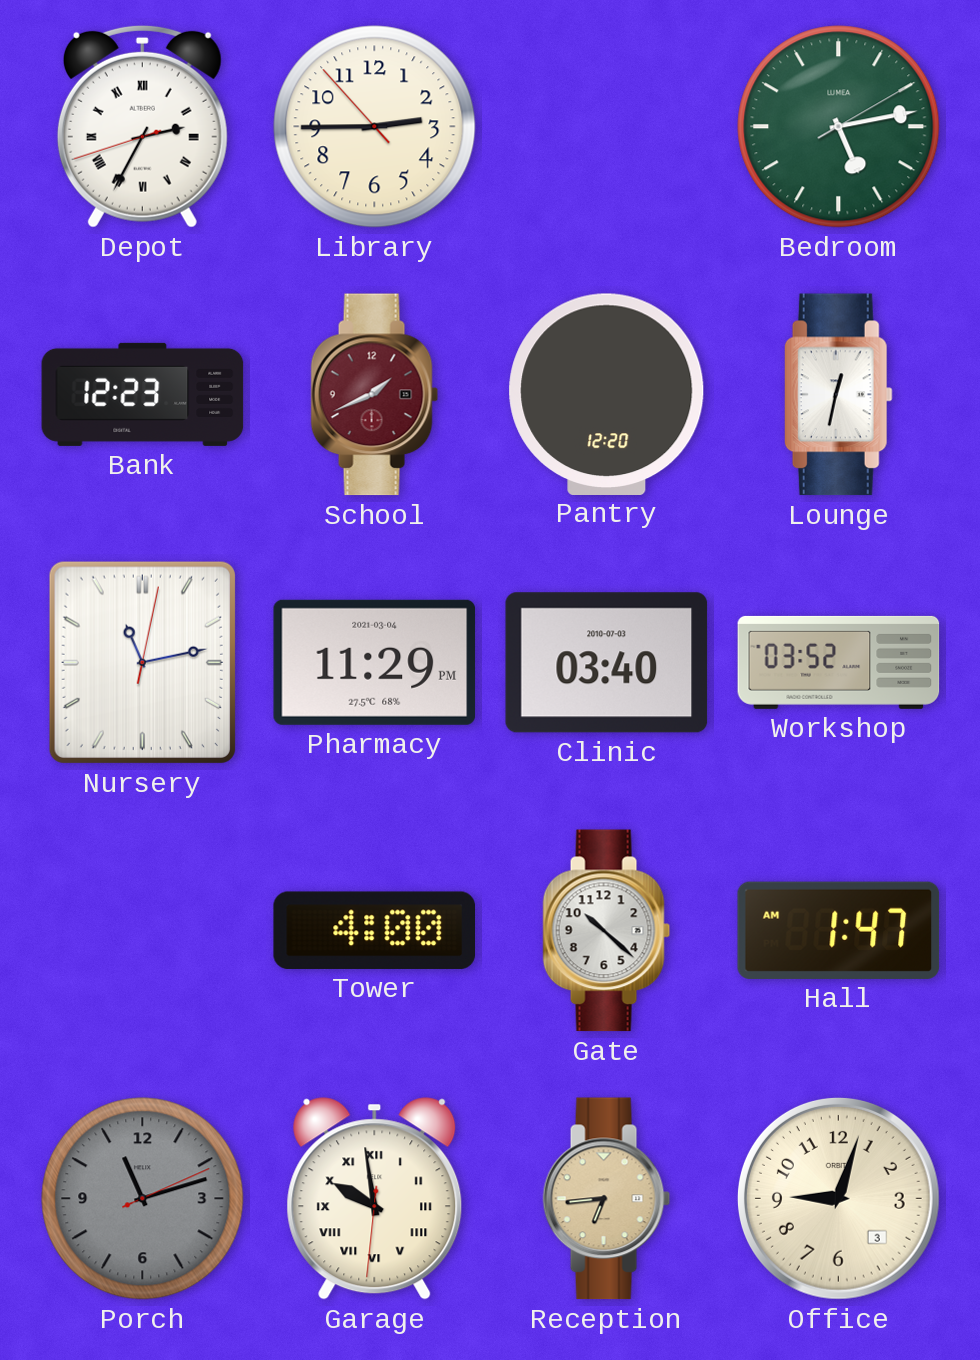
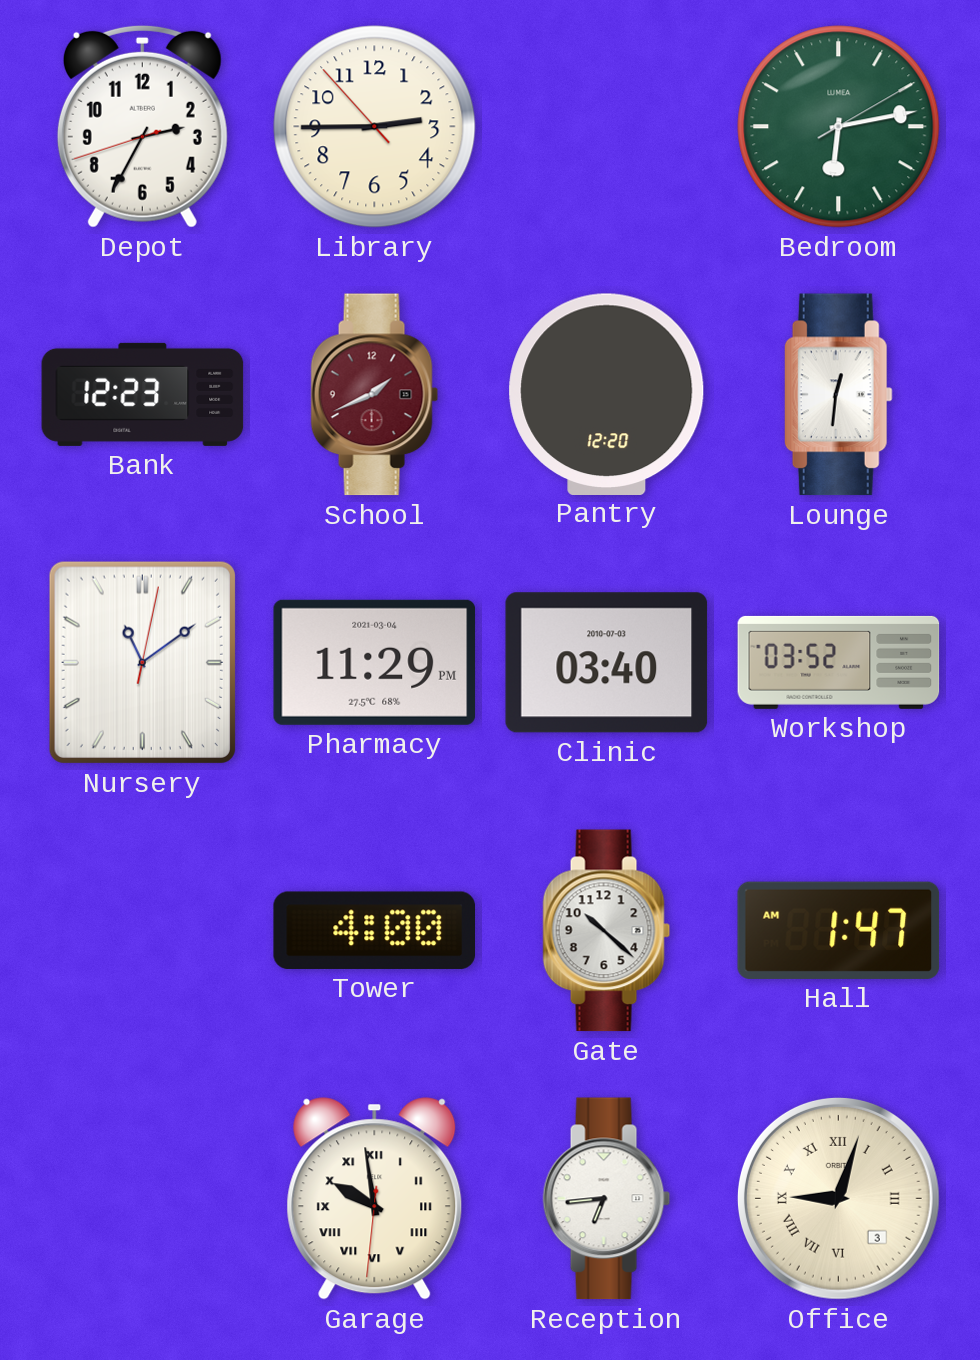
Depot numerals: Roman -> Arabic (142, 126)
Bedroom: 5:13 -> 6:13 (839, 127)
Lounge: 12:32 -> 12:31 (838, 395)
Nursery: 11:13 -> 11:09 (142, 662)
Porch: 11:12 -> none (143, 1199)
Reception dial: champagne -> white (607, 1199)
Office numerals: Arabic -> Roman (838, 1198)
